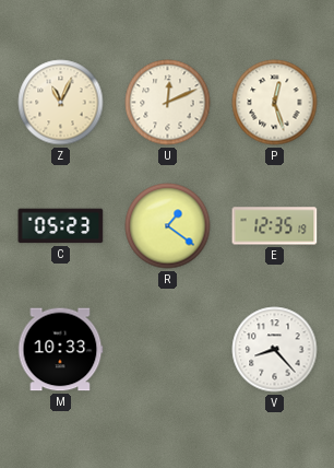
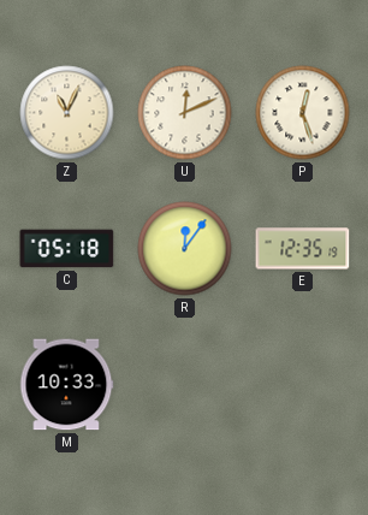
C: 05:23 -> 05:18 (67, 249)
R: 1:21 -> 12:06 (185, 249)
V: 8:23 -> none (275, 350)
